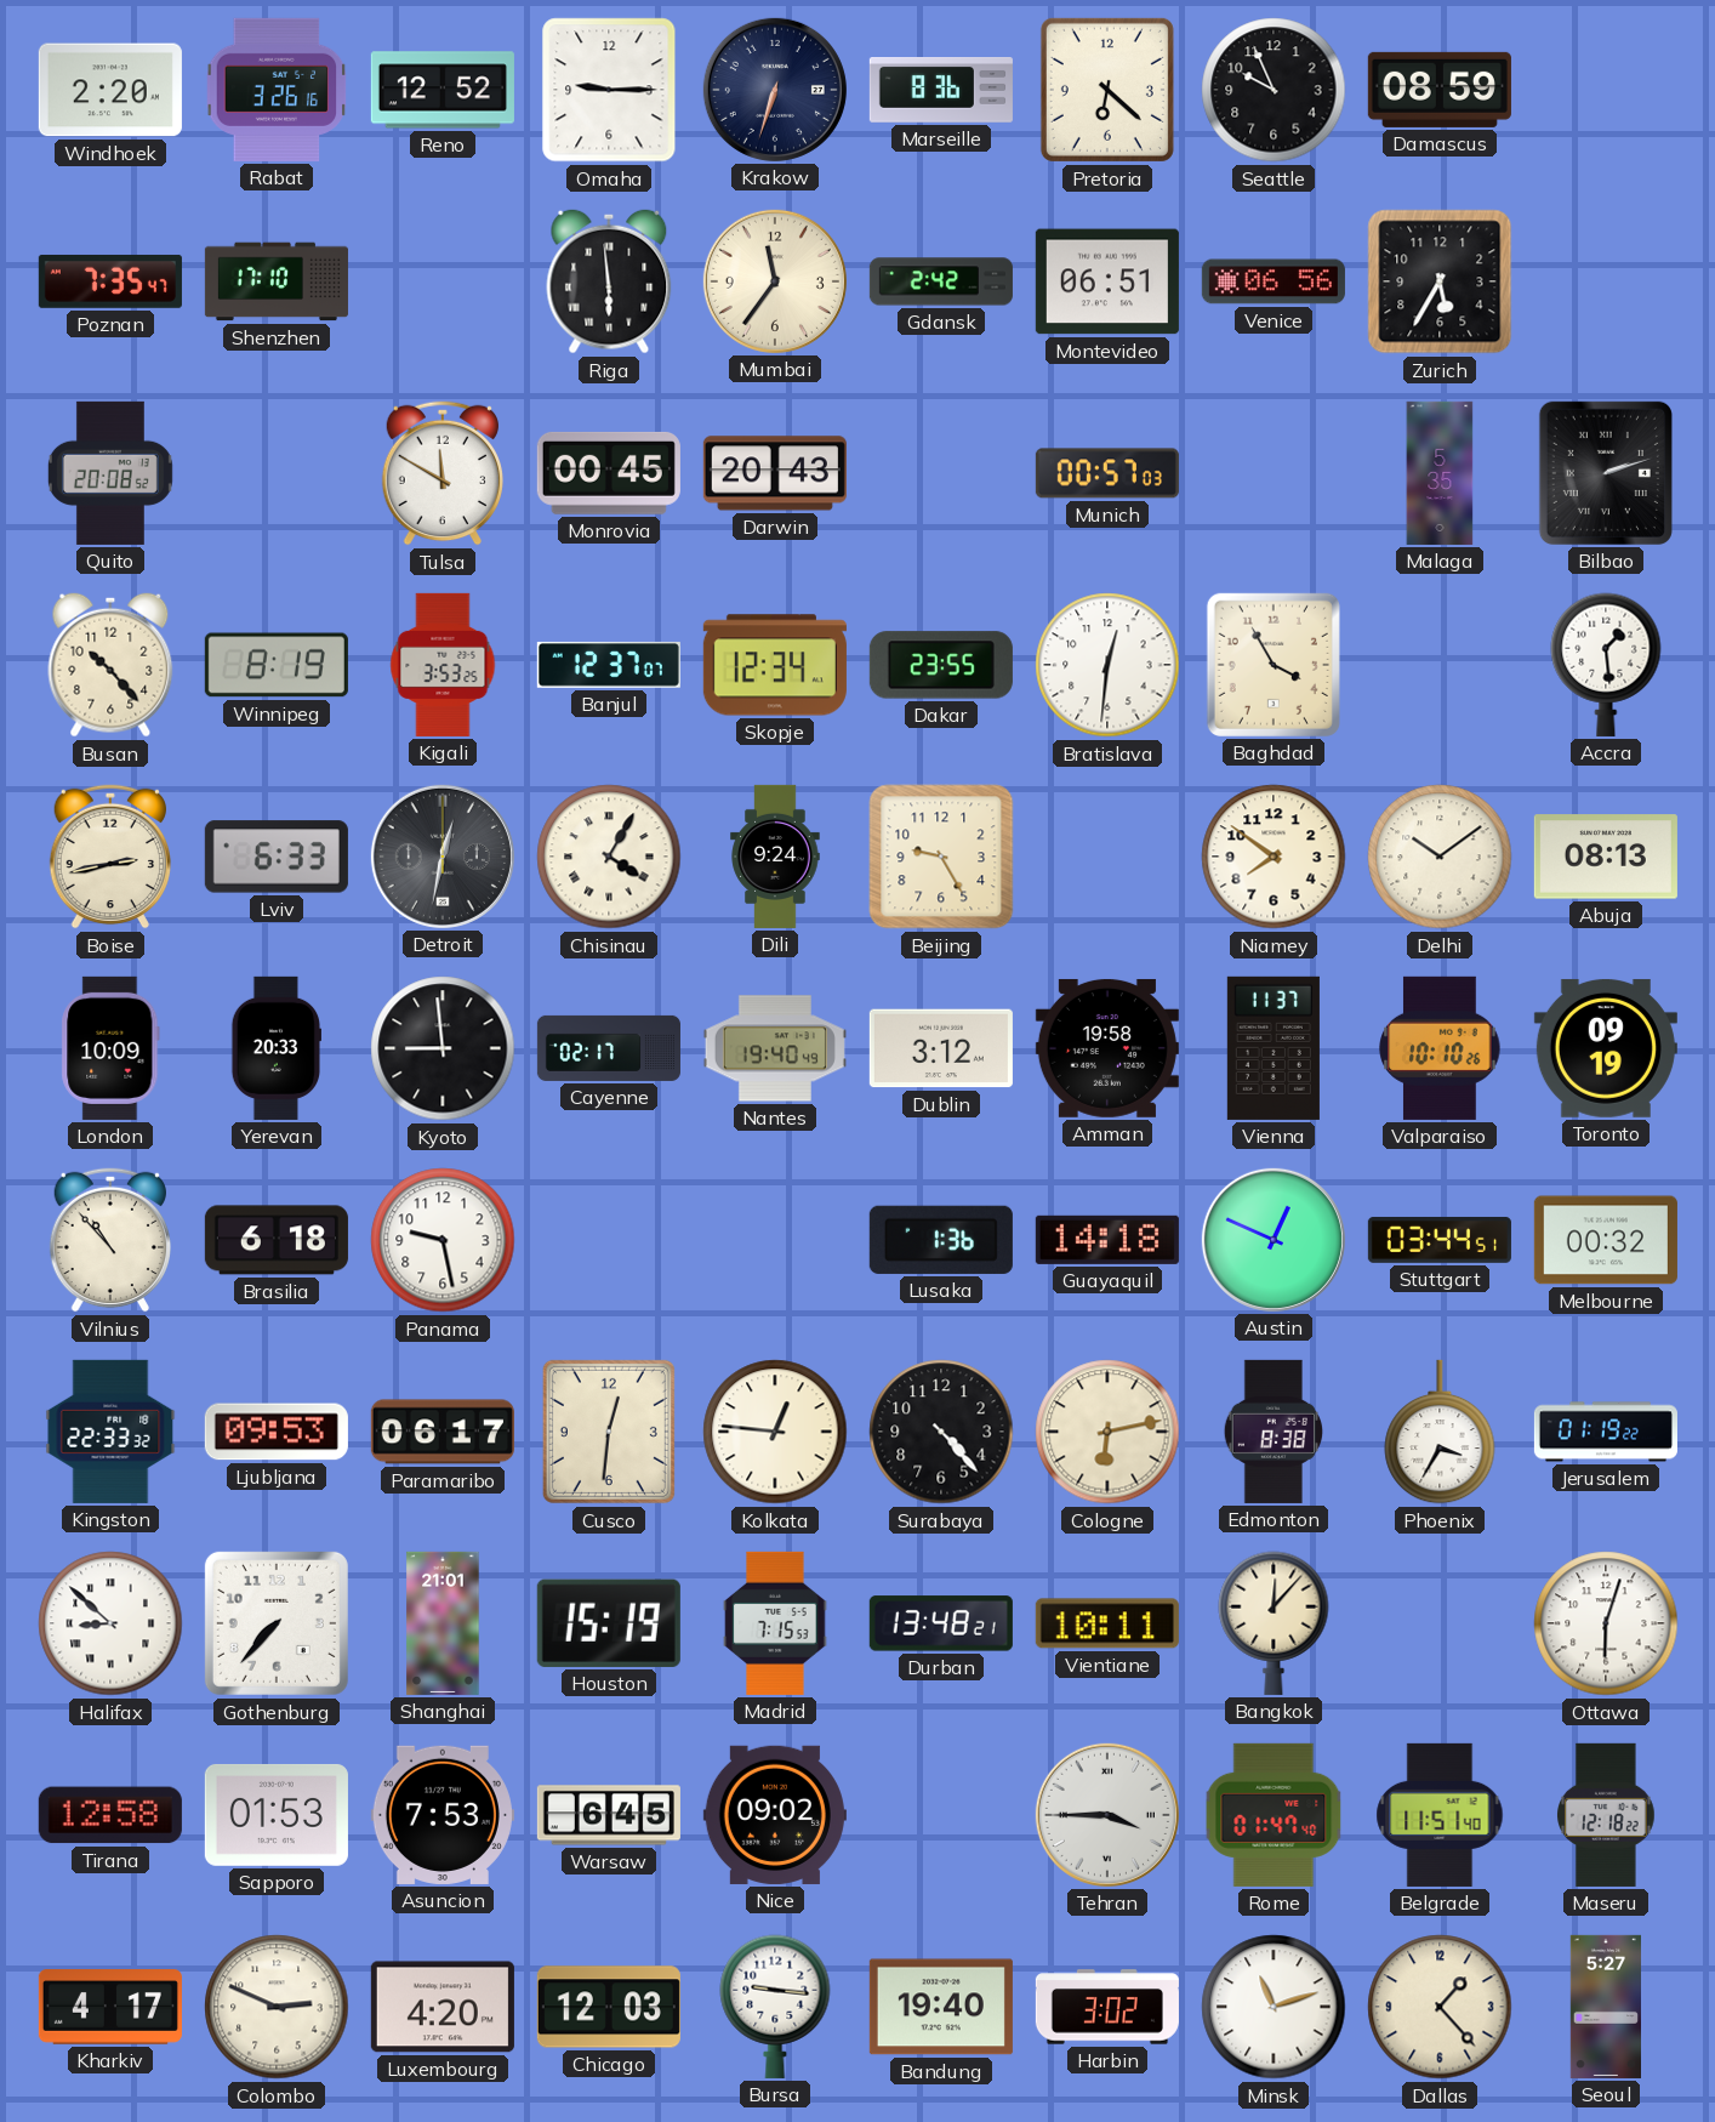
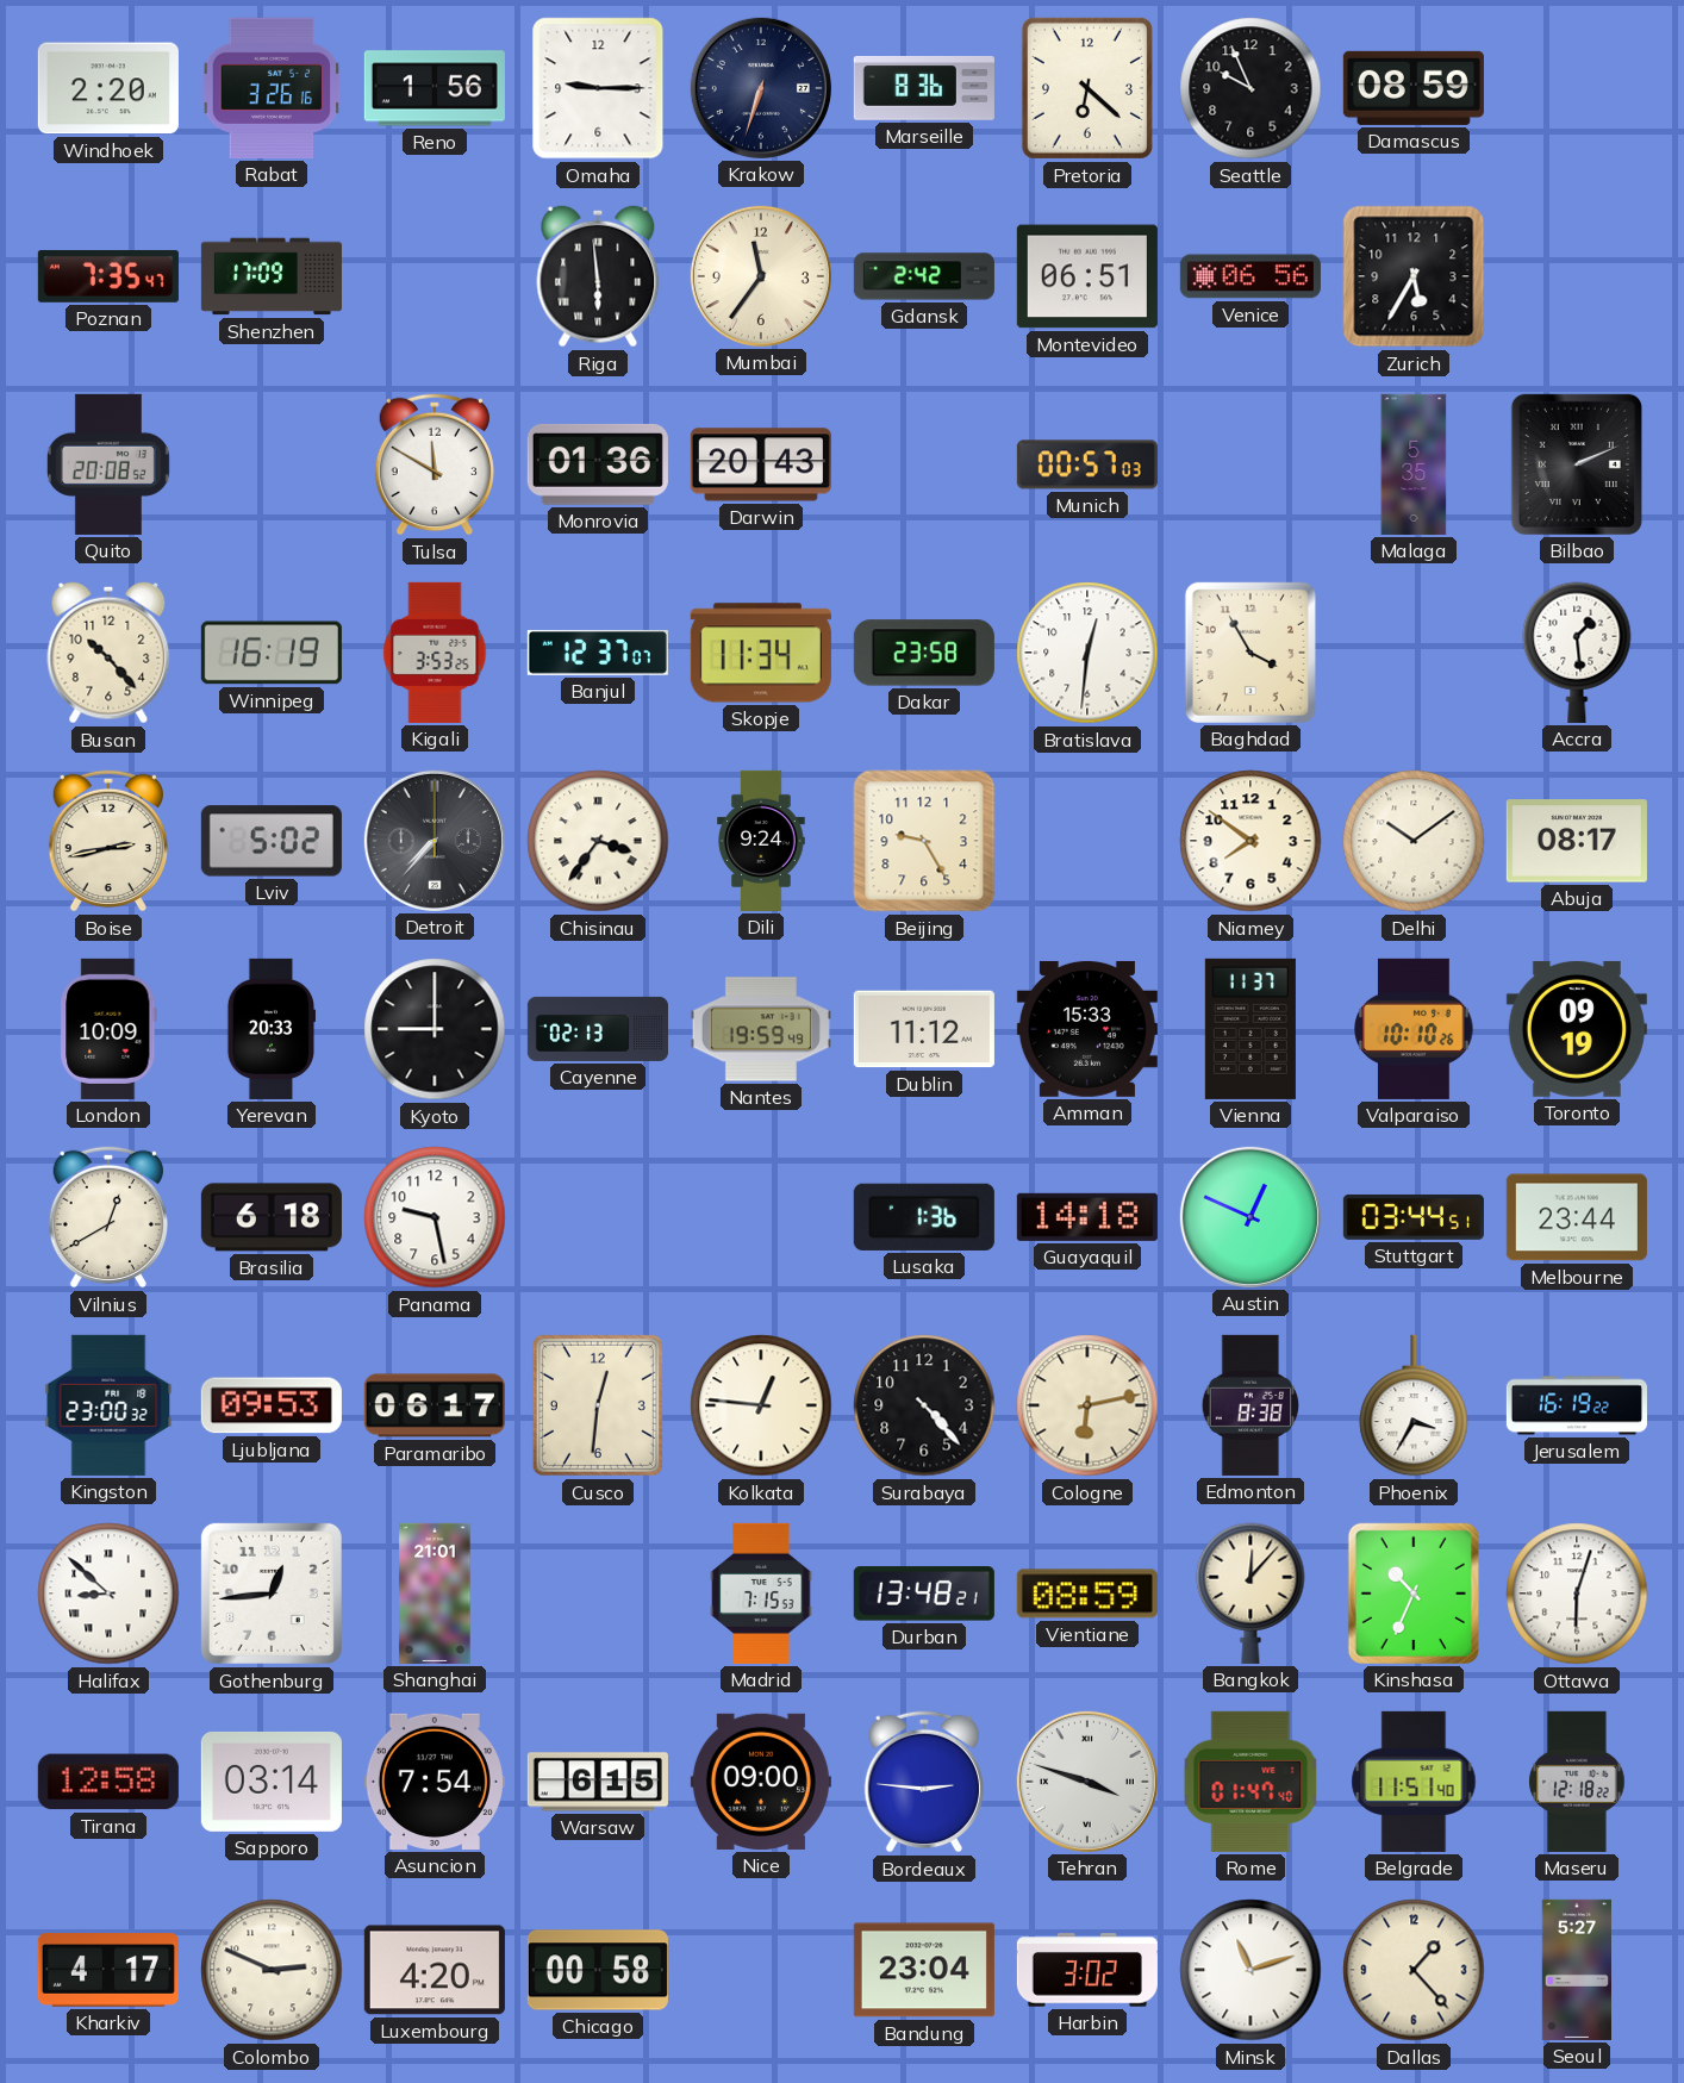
Reno: 12:52 -> 1:56 (435, 88)
Shenzhen: 17:10 -> 17:09 (272, 276)
Monrovia: 00:45 -> 01:36 (598, 464)
Bilbao: 2:12 -> 2:11 (1577, 464)
Winnipeg: 8:19 -> 16:19 (272, 653)
Skopje: 12:34 -> 11:34 (761, 653)
Dakar: 23:55 -> 23:58 (924, 653)
Lviv: 6:33 -> 5:02 (272, 841)
Detroit: 12:32 -> 7:37 (435, 841)
Chisinau: 4:05 -> 3:36 (598, 841)
Abuja: 08:13 -> 08:17 (1577, 841)
Kyoto: 8:59 -> 9:00 (435, 1029)
Cayenne: 02:17 -> 02:13 (598, 1029)
Nantes: 19:40 -> 19:59 (761, 1029)
Dublin: 3:12 -> 11:12 (924, 1029)
Amman: 19:58 -> 15:33 (1087, 1029)
Vilnius: 10:53 -> 12:40 (107, 1217)
Melbourne: 00:32 -> 23:44 (1577, 1217)
Kingston: 22:33 -> 23:00 (108, 1405)
Jerusalem: 01:19 -> 16:19 (1577, 1405)
Gothenburg: 7:37 -> 12:44 (272, 1594)
Houston: 15:19 -> none (609, 1623)
Vientiane: 10:11 -> 08:59 (1087, 1594)
Kinshasa: none -> 10:34 (1414, 1594)
Sapporo: 01:53 -> 03:14 (272, 1782)
Asuncion: 7:53 -> 7:54 (435, 1782)
Warsaw: 6:45 -> 6:15 (598, 1782)
Nice: 09:02 -> 09:00 (761, 1782)
Bordeaux: none -> 2:46 (923, 1782)
Tehran: 3:45 -> 3:48 (1087, 1782)
Chicago: 12:03 -> 00:58 (598, 1970)
Bursa: 9:16 -> none (775, 2007)
Bandung: 19:40 -> 23:04 (924, 1970)
